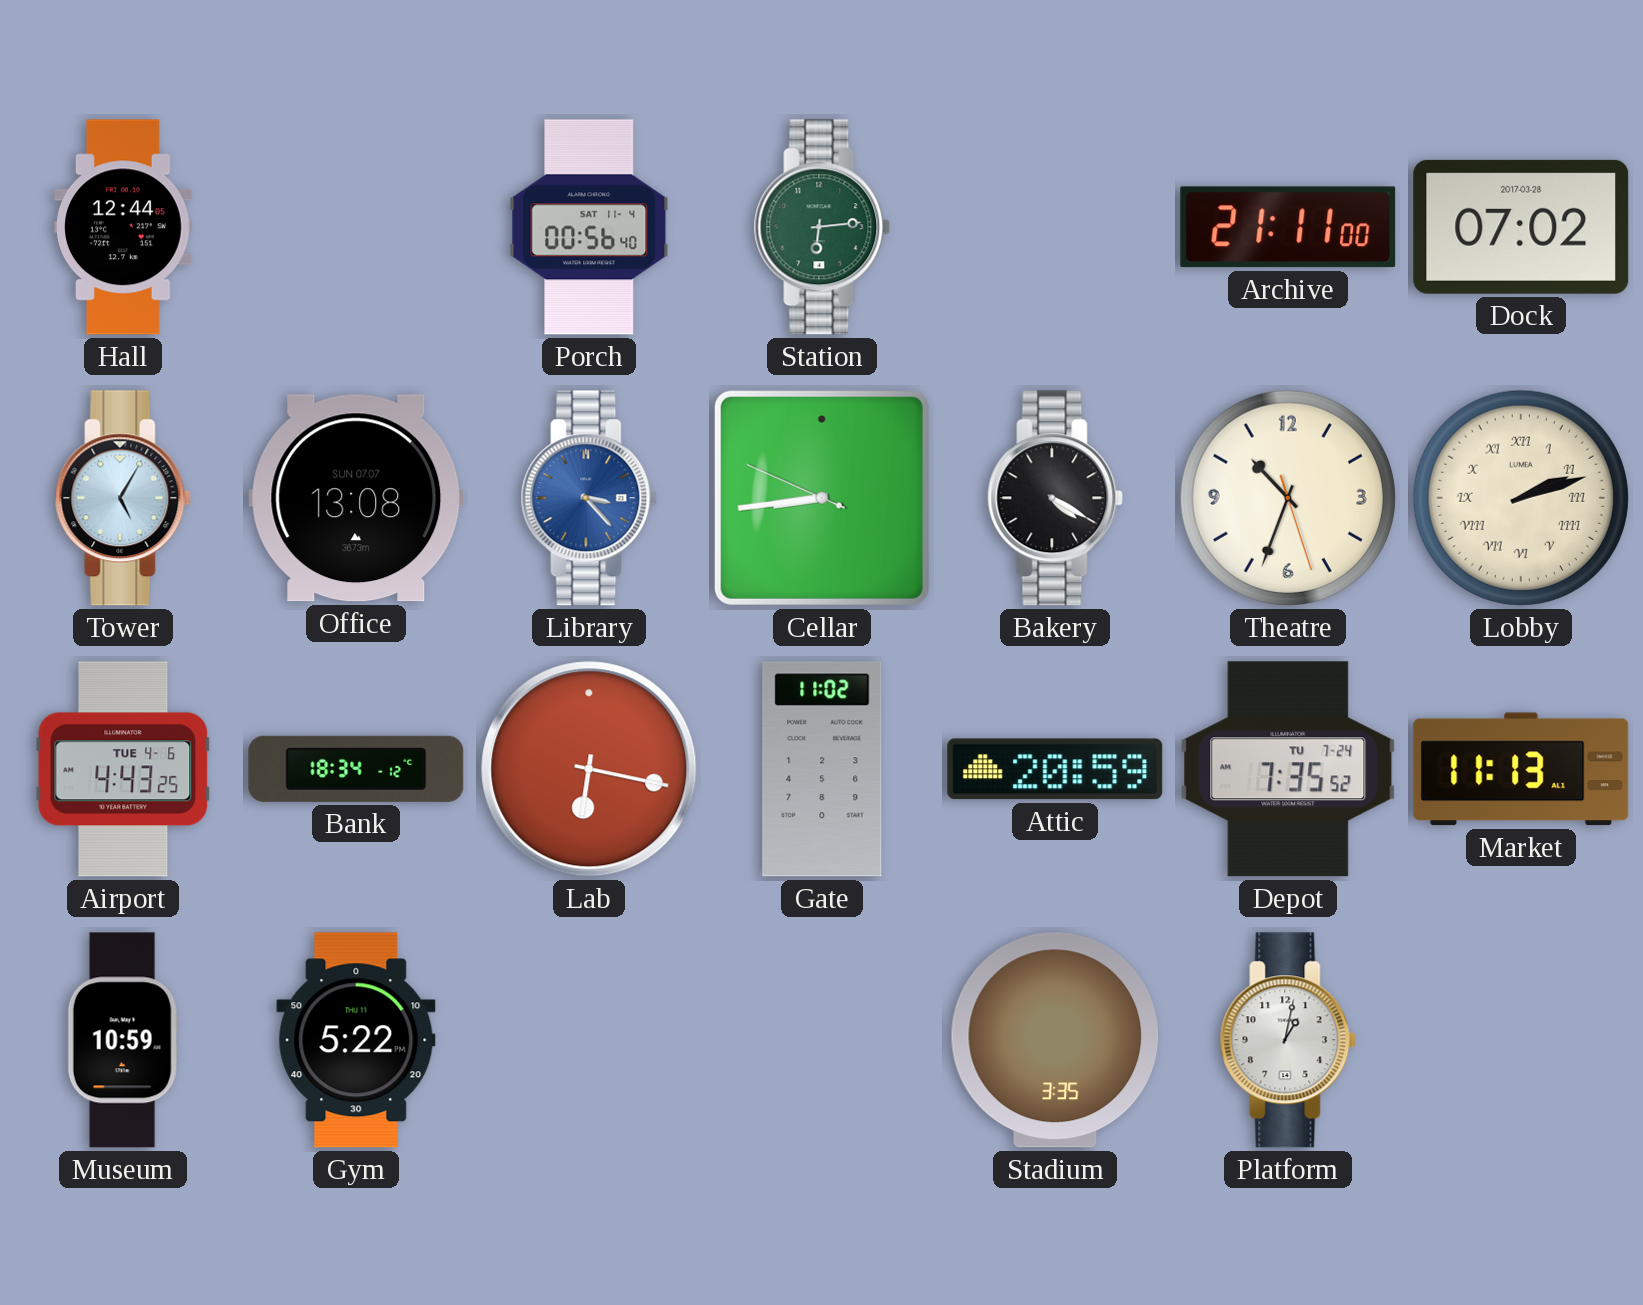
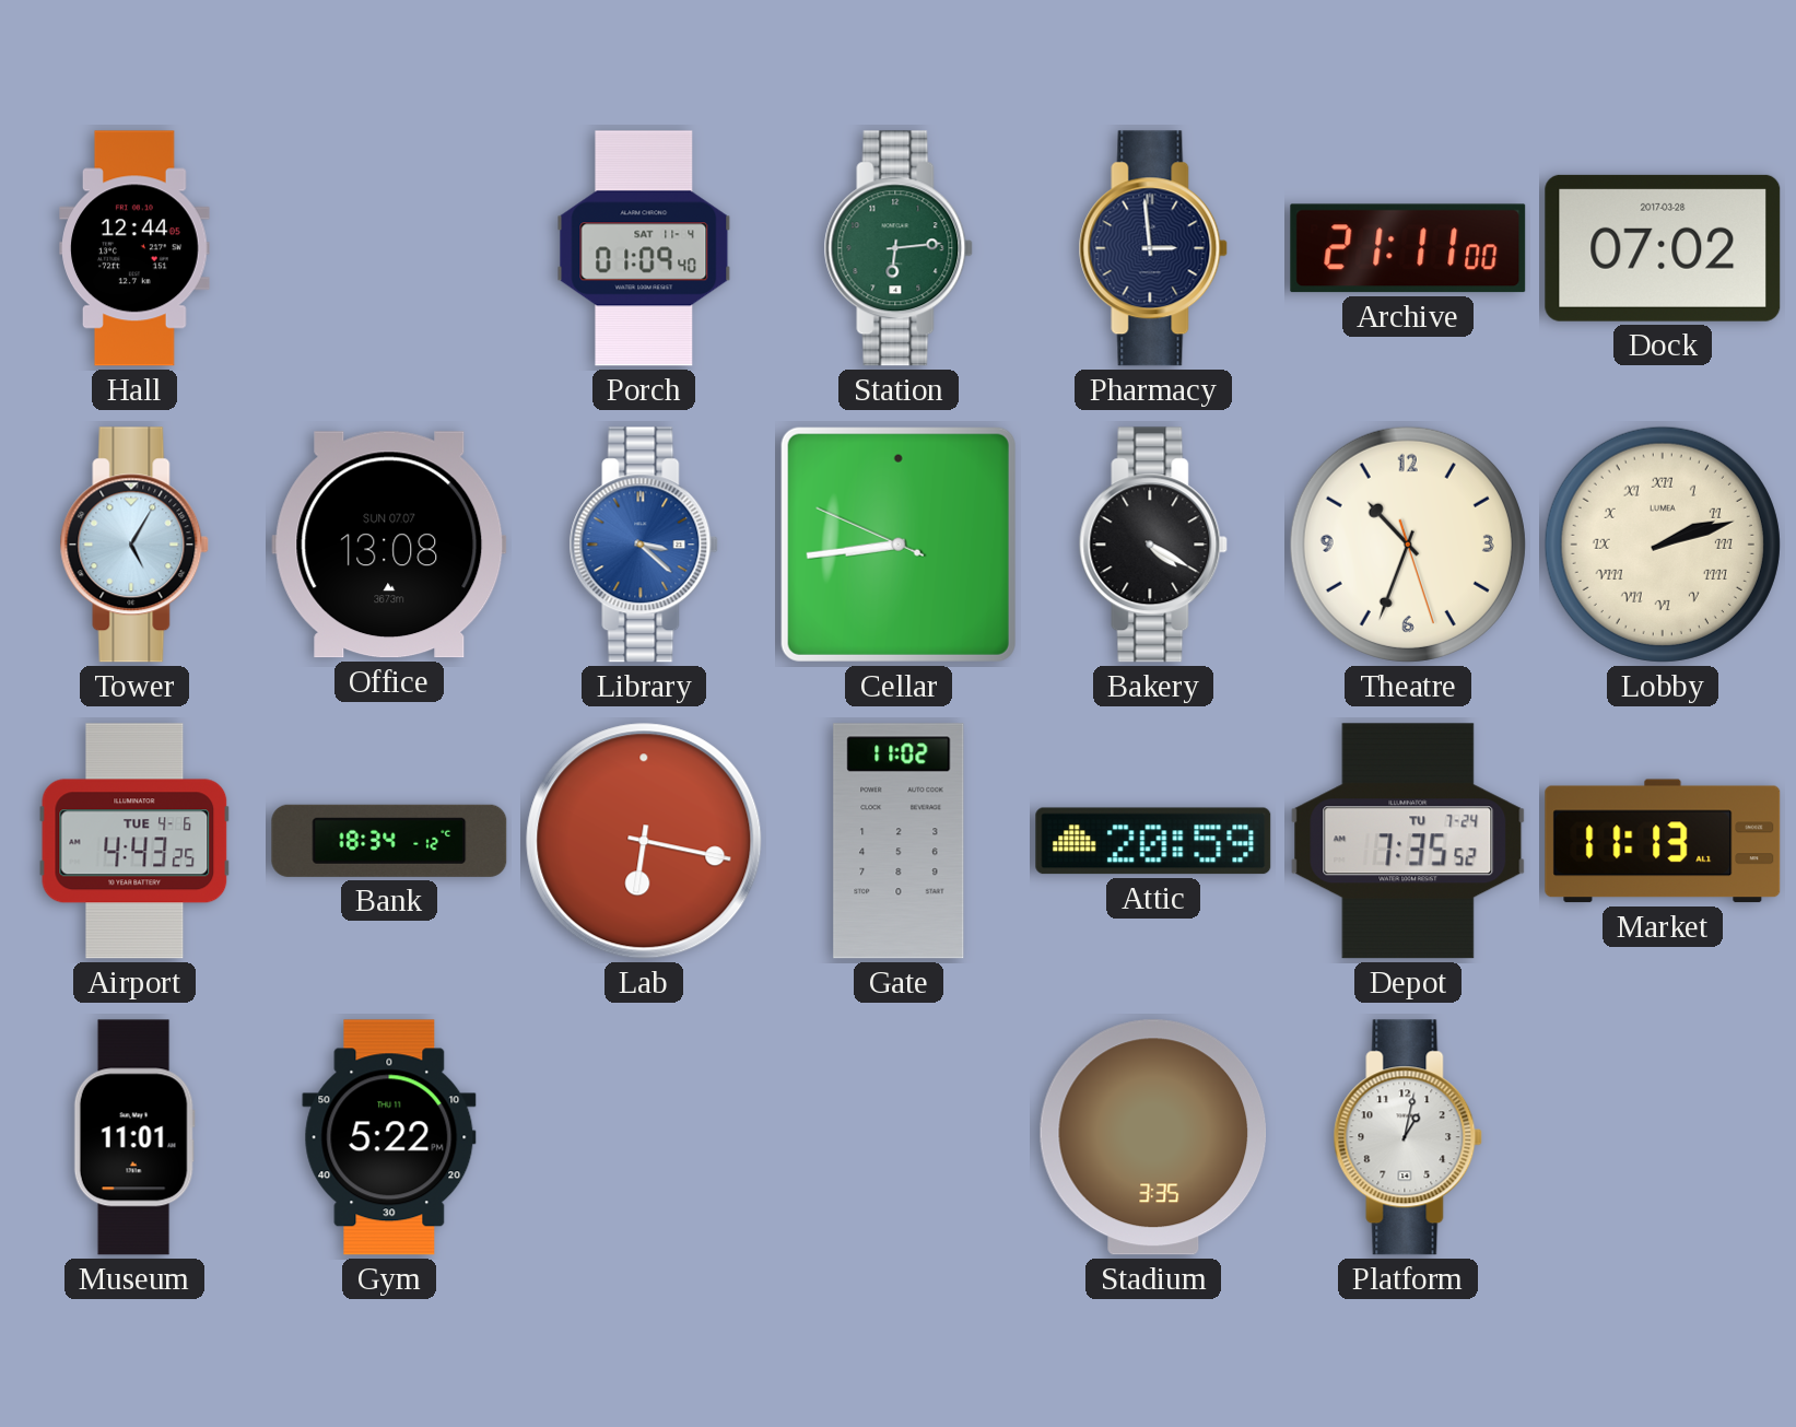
Porch: 00:56 -> 01:09 (644, 248)
Pharmacy: none -> 2:59 (1153, 248)
Library: 3:23 -> 3:22 (644, 545)
Museum: 10:59 -> 11:01 (134, 1137)
